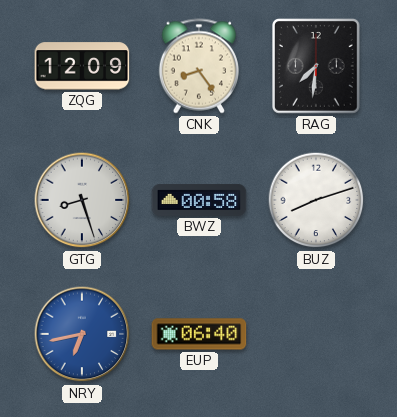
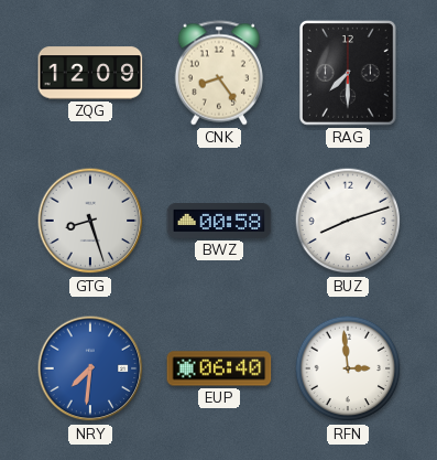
RAG: 7:31 -> 7:30 (349, 74)
NRY: 6:43 -> 7:31 (90, 368)
RFN: none -> 2:59 (348, 368)
